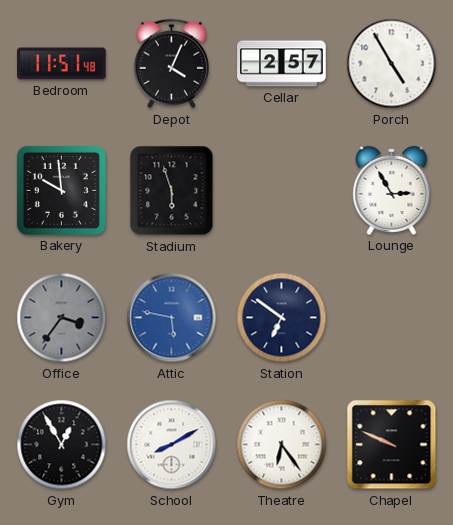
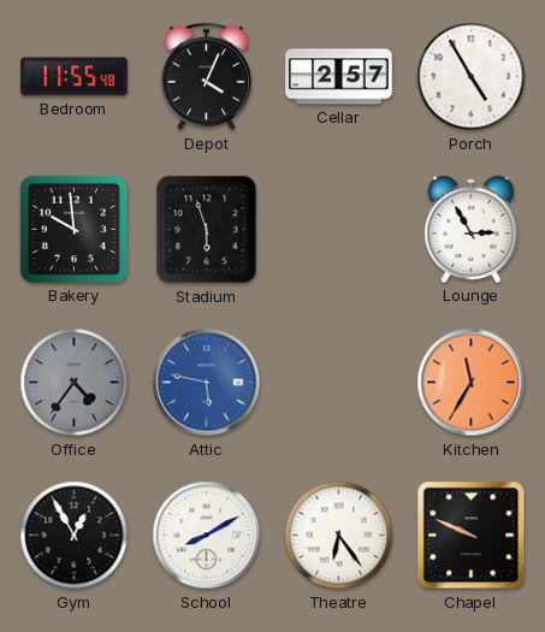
Bedroom: 11:51 -> 11:55 (75, 77)
Office: 3:36 -> 4:36 (75, 383)
Station: 6:51 -> none (282, 318)
Kitchen: none -> 11:35 (472, 383)
